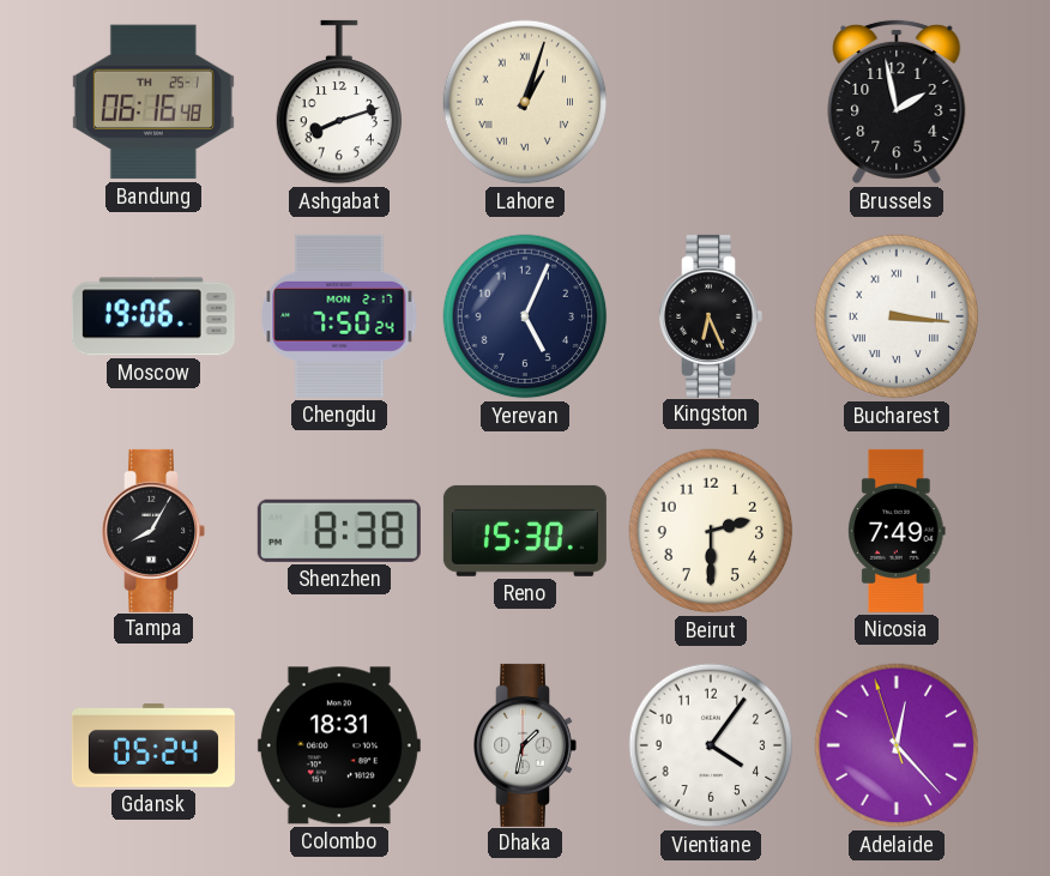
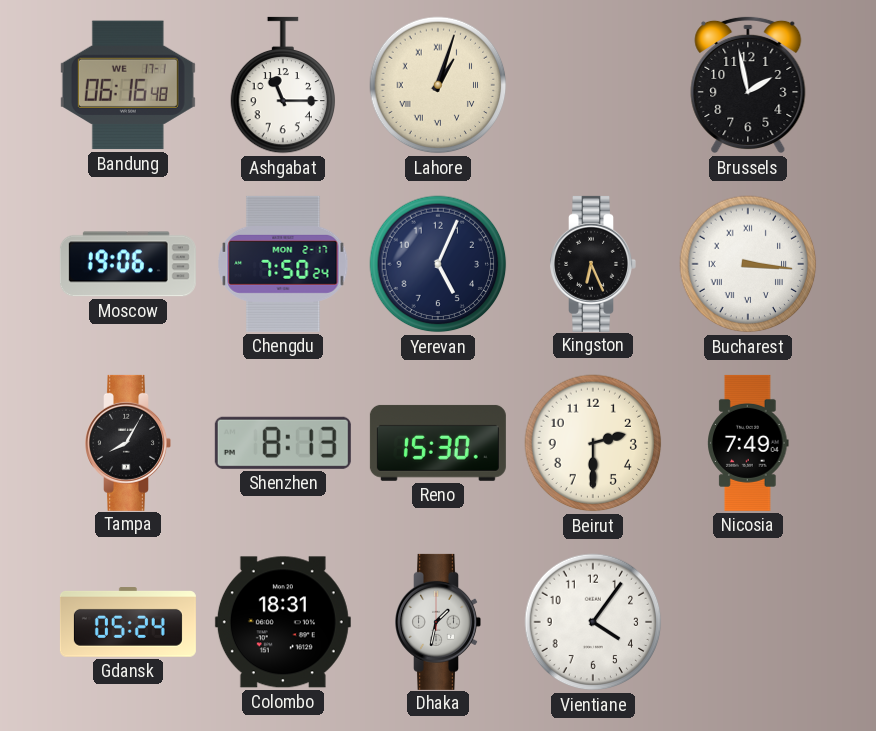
Bandung date: TH 25-1 -> WE 17-1 (128, 85)
Ashgabat: 8:12 -> 11:15 (283, 85)
Shenzhen: 8:38 -> 8:13 (283, 443)
Adelaide: 12:22 -> none (897, 745)
